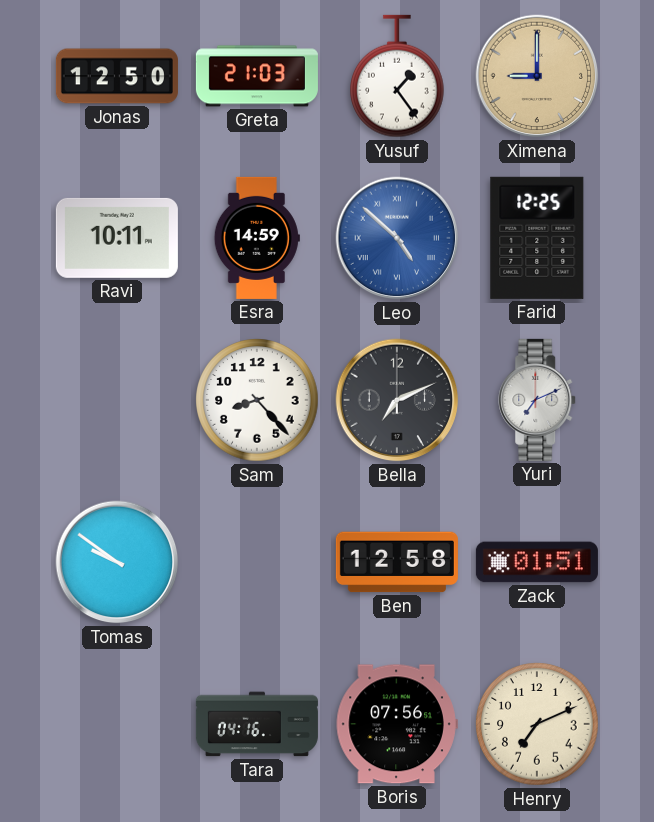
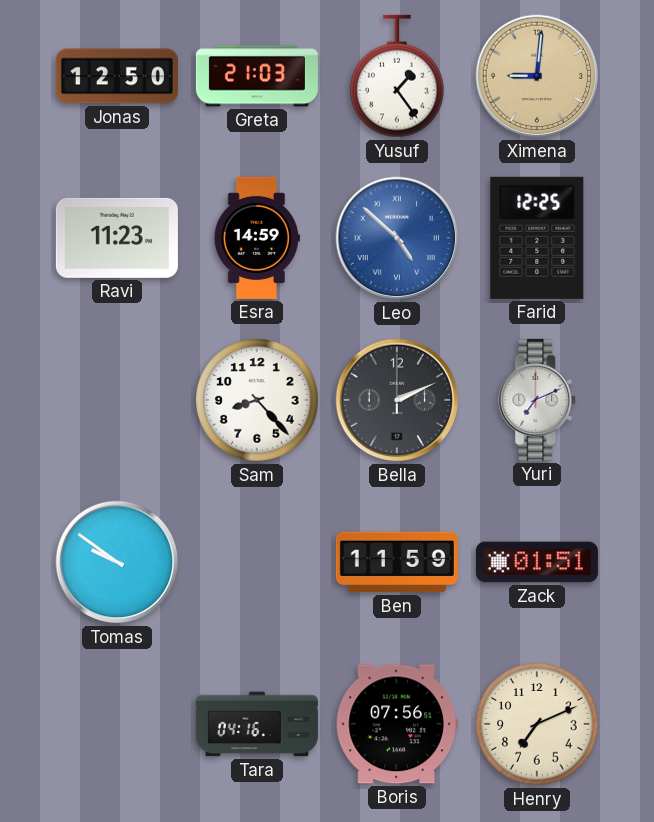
Ximena: 9:00 -> 9:01 (537, 76)
Ravi: 10:11 -> 11:23 (117, 238)
Bella: 7:11 -> 2:11 (397, 400)
Ben: 12:58 -> 11:59 (397, 562)
